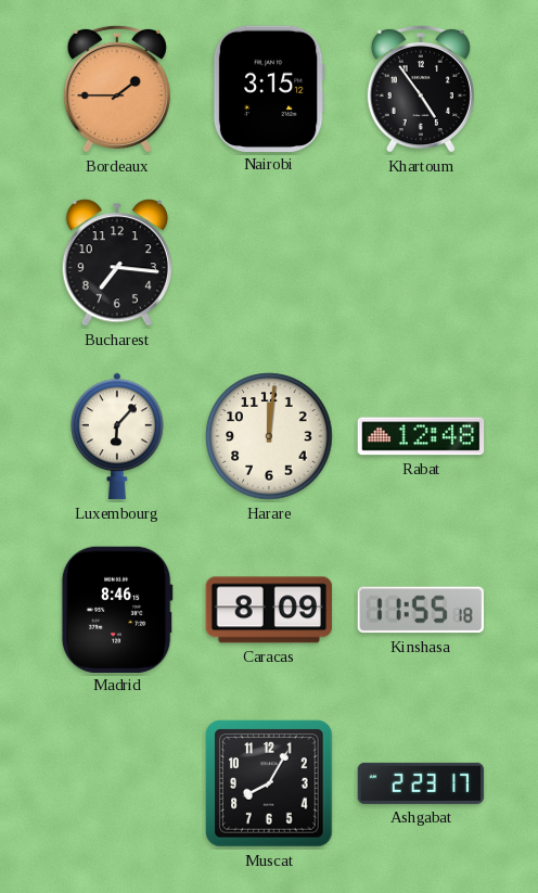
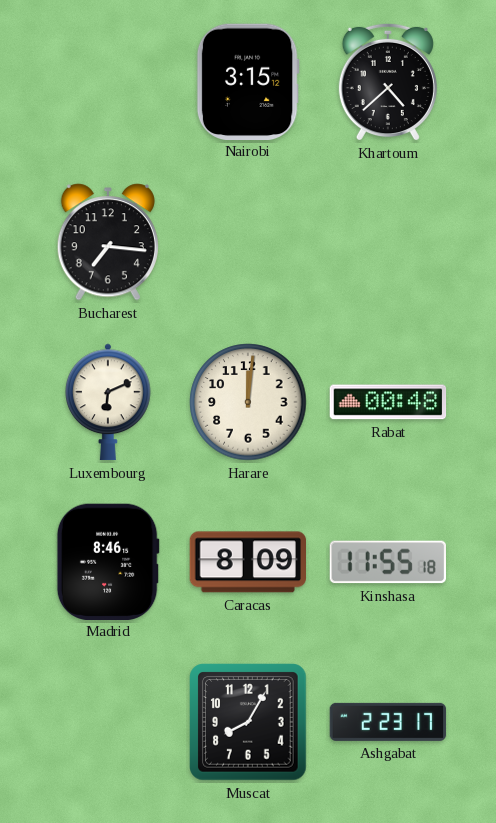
Bordeaux: 1:45 -> none (117, 89)
Khartoum: 4:54 -> 4:38 (388, 82)
Luxembourg: 6:07 -> 6:11 (109, 402)
Rabat: 12:48 -> 00:48 (388, 402)
